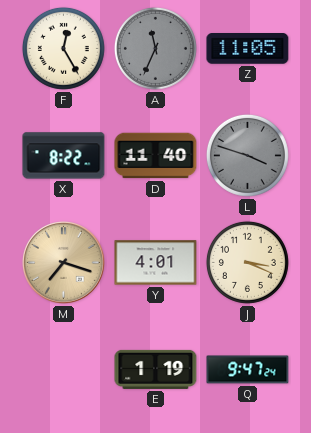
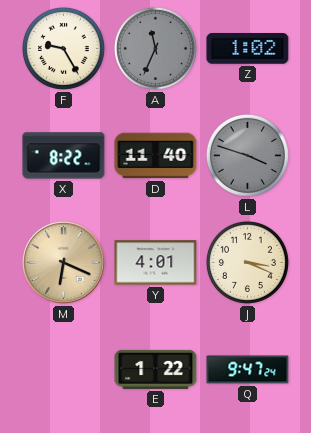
F: 12:25 -> 9:25 (63, 48)
Z: 11:05 -> 1:02 (248, 49)
M: 7:18 -> 6:19 (64, 263)
E: 1:19 -> 1:22 (156, 369)
